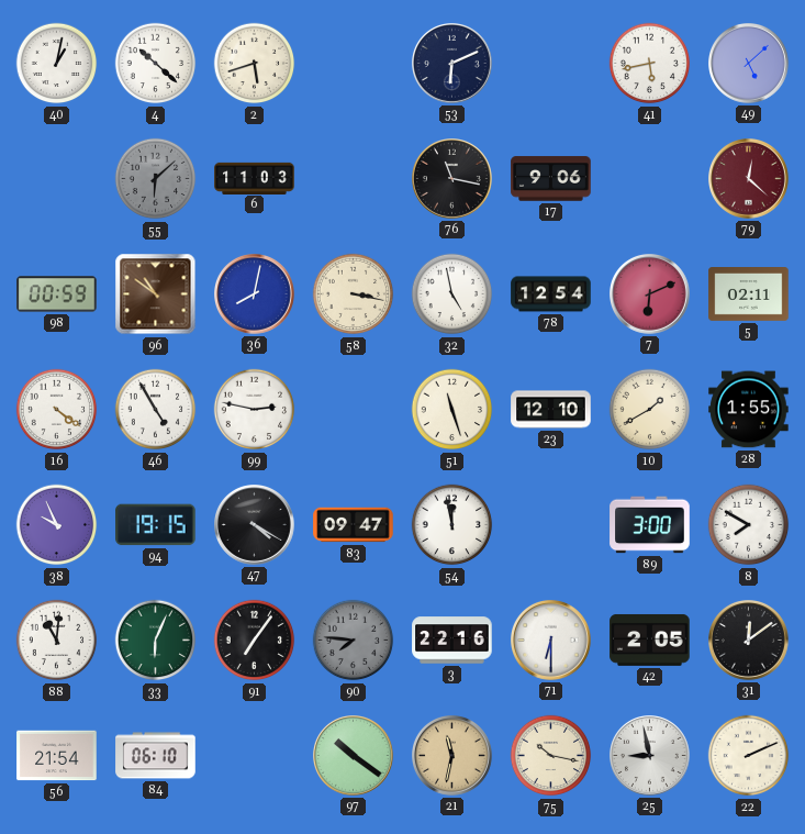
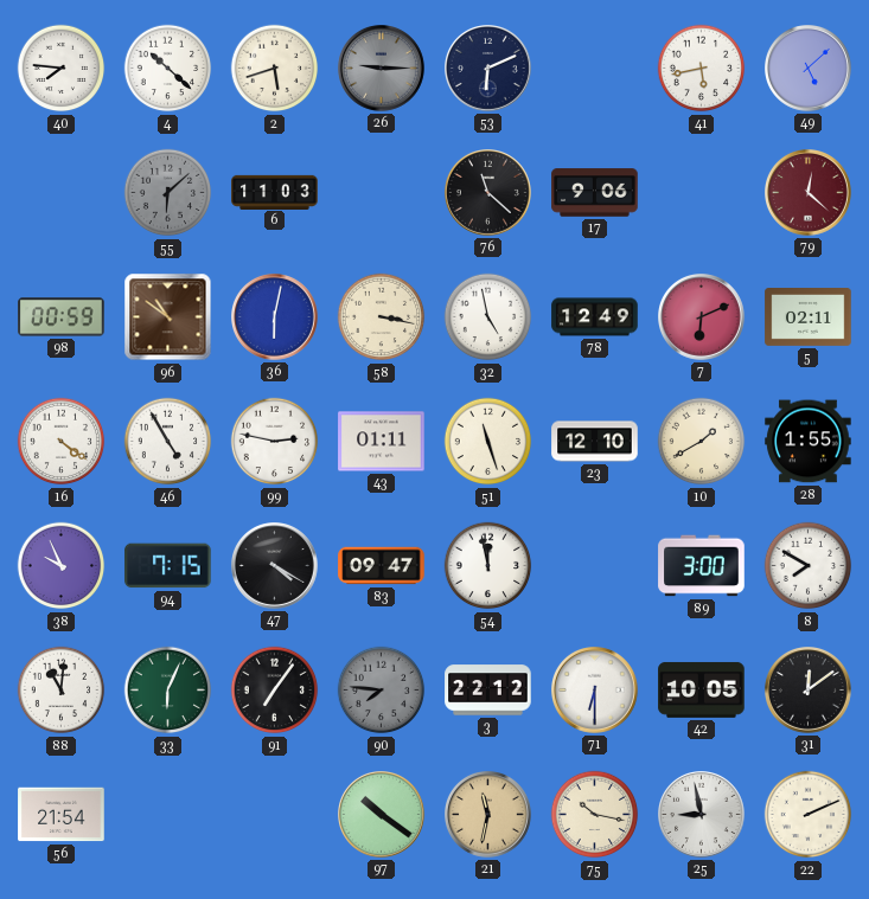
40: 1:02 -> 7:46 (62, 69)
26: none -> 9:15 (382, 69)
76: 11:17 -> 11:22 (488, 193)
36: 8:02 -> 6:02 (275, 317)
78: 12:54 -> 12:49 (595, 317)
43: none -> 01:11 (382, 442)
94: 19:15 -> 7:15 (168, 566)
3: 22:16 -> 22:12 (488, 691)
42: 2:05 -> 10:05 (702, 689)
84: 06:10 -> none (156, 756)
